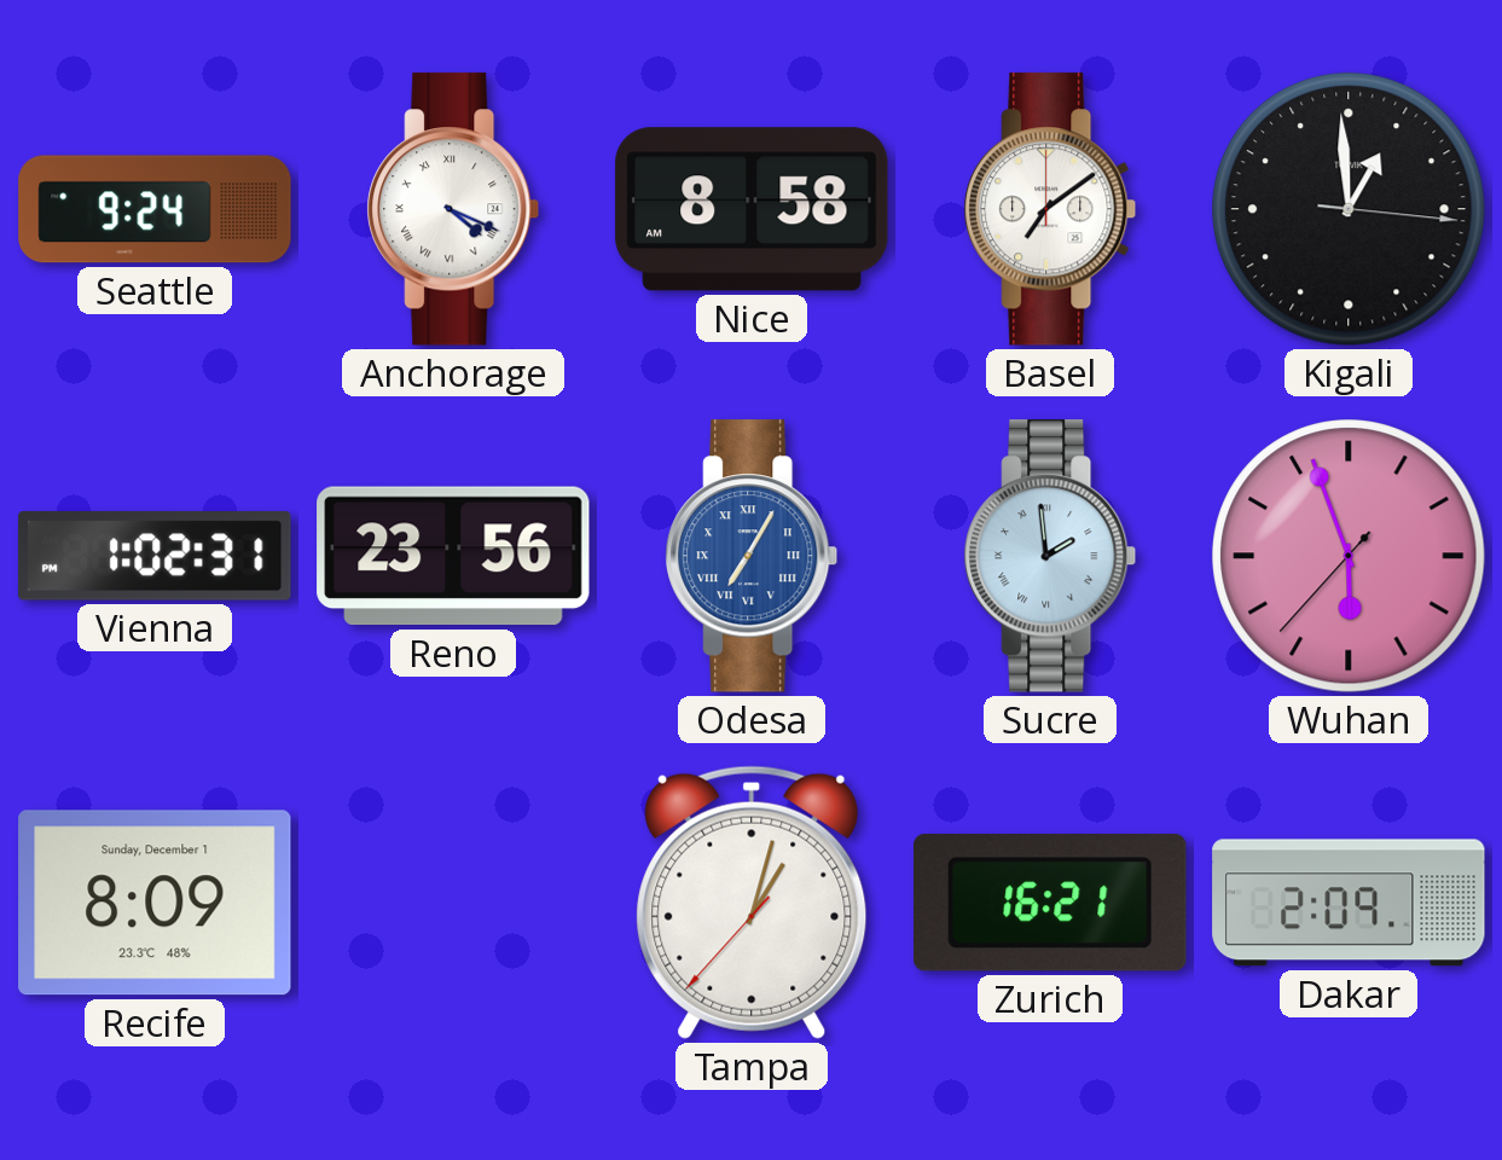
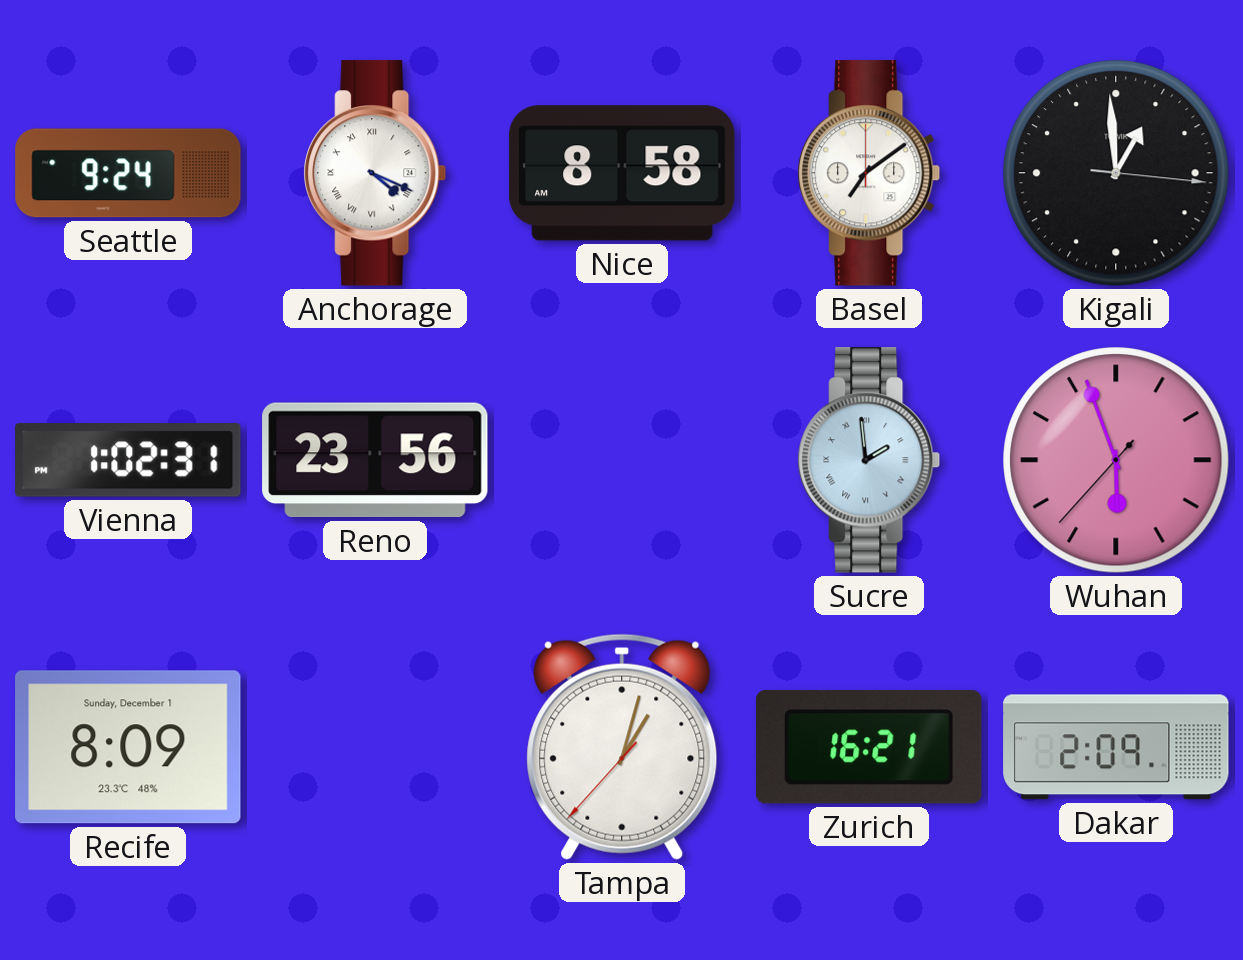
Odesa: 7:05 -> none (752, 556)
